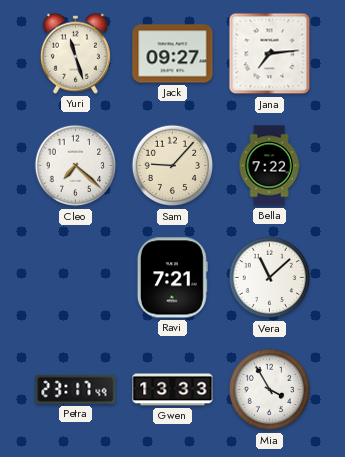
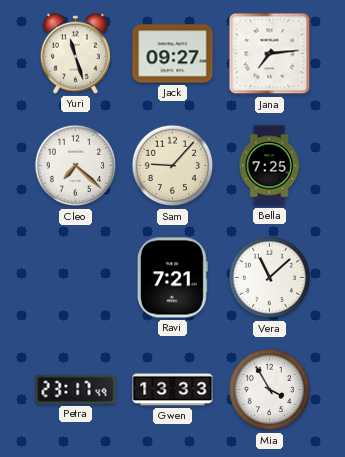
Bella: 7:22 -> 7:25 (269, 166)
